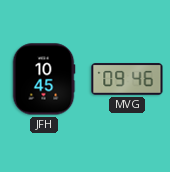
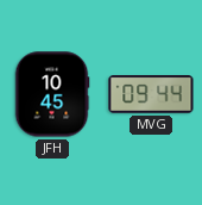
MVG: 09:46 -> 09:44 (151, 95)
